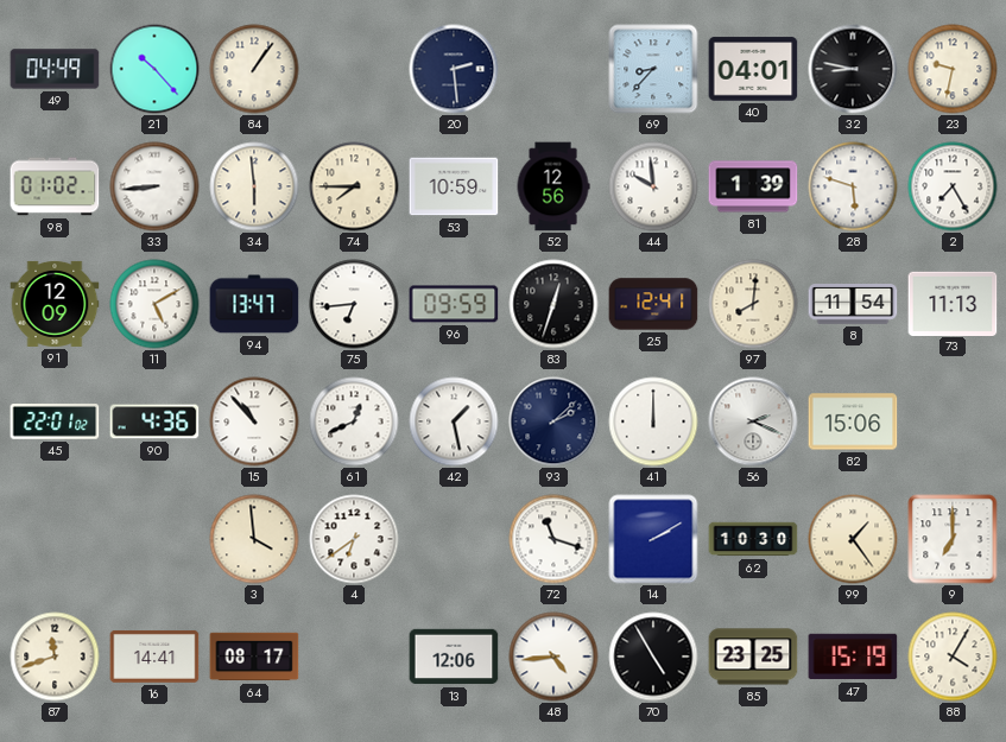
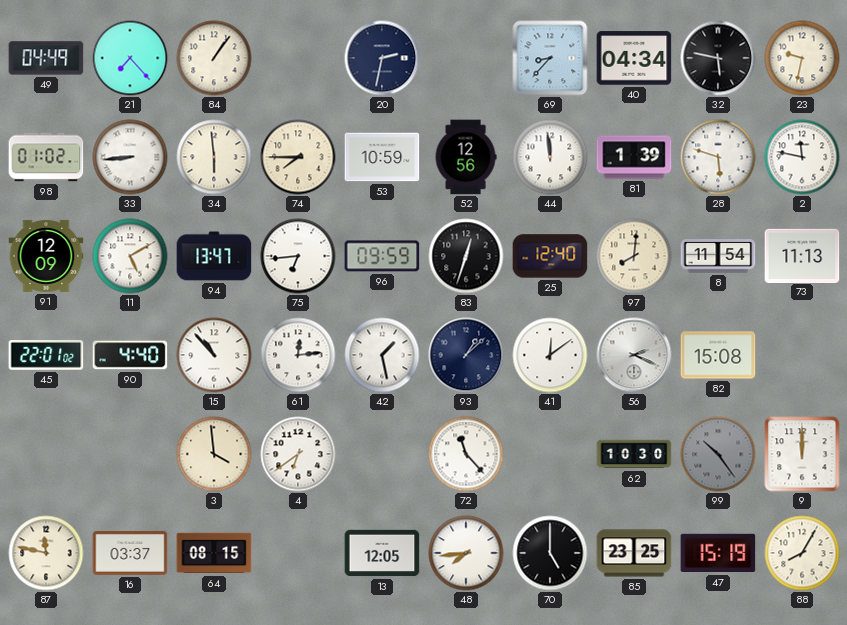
21: 10:23 -> 7:23 (130, 58)
20: 2:29 -> 2:32 (382, 58)
40: 04:01 -> 04:34 (634, 58)
32: 8:47 -> 5:47 (718, 58)
44: 9:59 -> 11:59 (550, 157)
2: 7:25 -> 11:47 (802, 157)
25: 12:41 -> 12:40 (550, 256)
90: 4:36 -> 4:40 (130, 355)
61: 12:41 -> 12:14 (298, 355)
93: 2:08 -> 1:08 (466, 355)
41: 12:00 -> 12:09 (550, 355)
82: 15:06 -> 15:08 (718, 355)
72: 11:18 -> 11:23 (466, 454)
14: 2:10 -> none (653, 539)
99: 1:24 -> 10:24 (718, 454)
99 dial: cream -> grey (718, 454)
9: 7:00 -> 12:00 (802, 454)
87: 11:42 -> 11:47 (46, 553)
16: 14:41 -> 03:37 (130, 553)
64: 08:17 -> 08:15 (214, 553)
13: 12:06 -> 12:05 (382, 553)
48: 4:44 -> 7:44 (466, 553)
70: 4:55 -> 5:00 (550, 553)
88: 4:05 -> 8:05 (802, 553)
